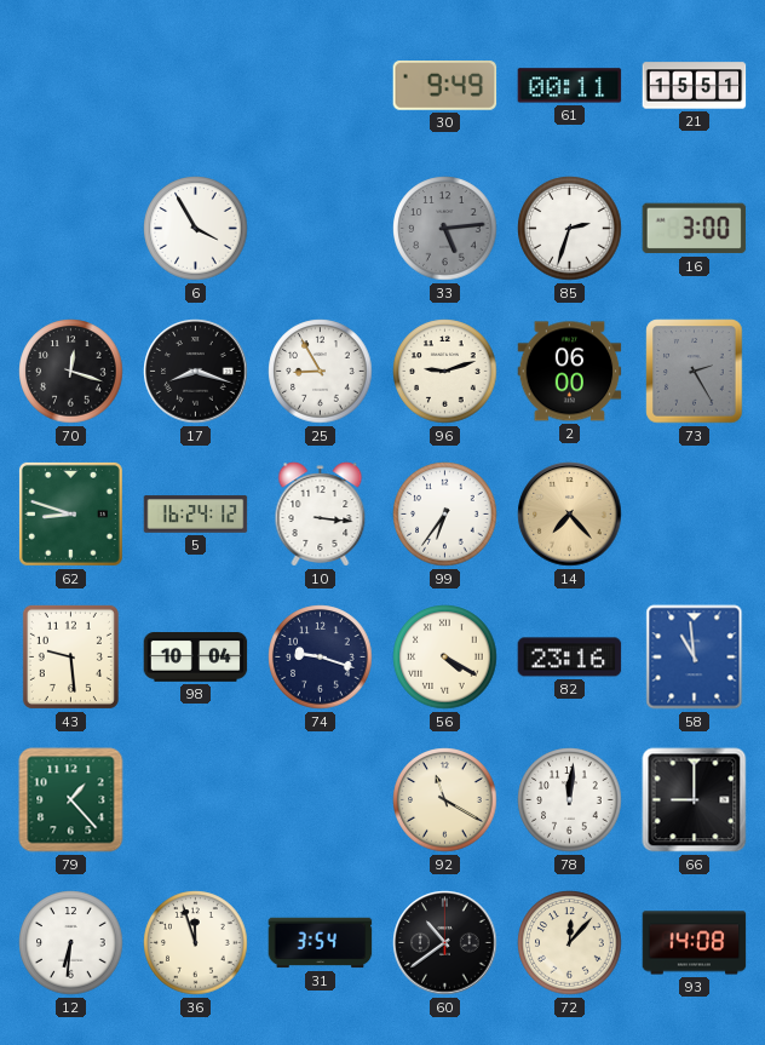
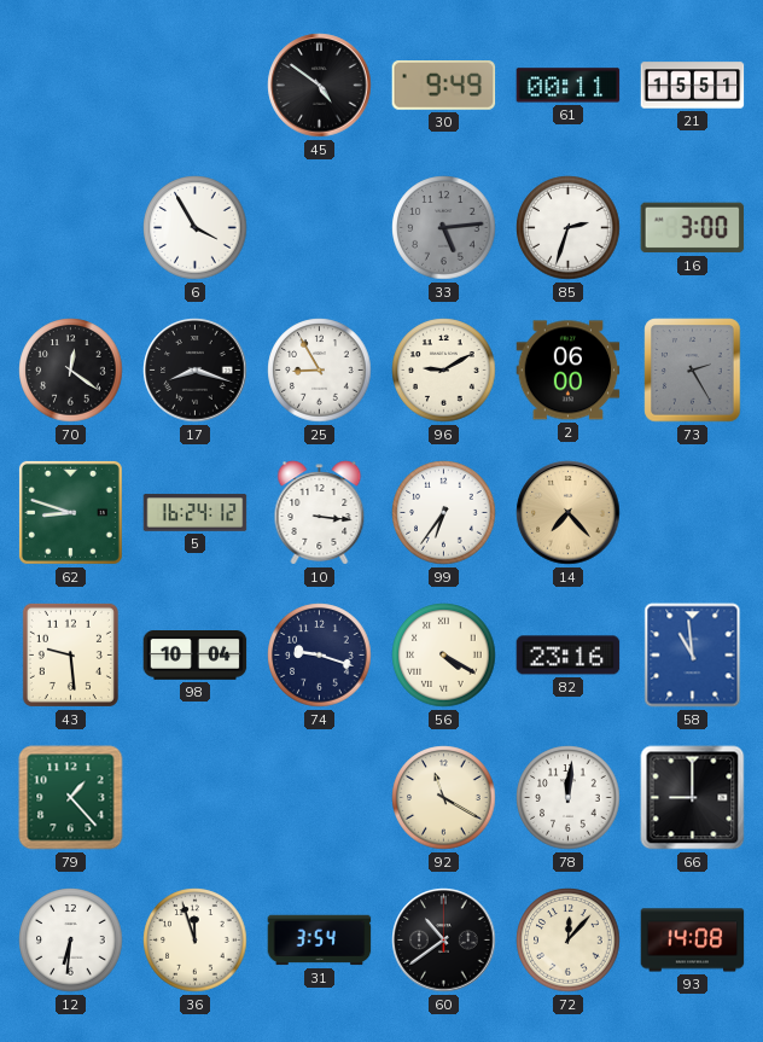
45: none -> 4:51 (320, 86)
70: 12:18 -> 12:21 (71, 371)
96: 9:12 -> 9:10 (444, 371)
